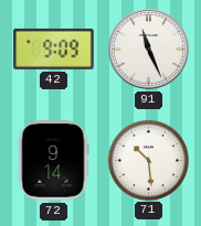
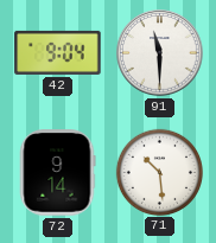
42: 9:09 -> 9:04 (58, 52)
91: 11:26 -> 11:30 (160, 53)
